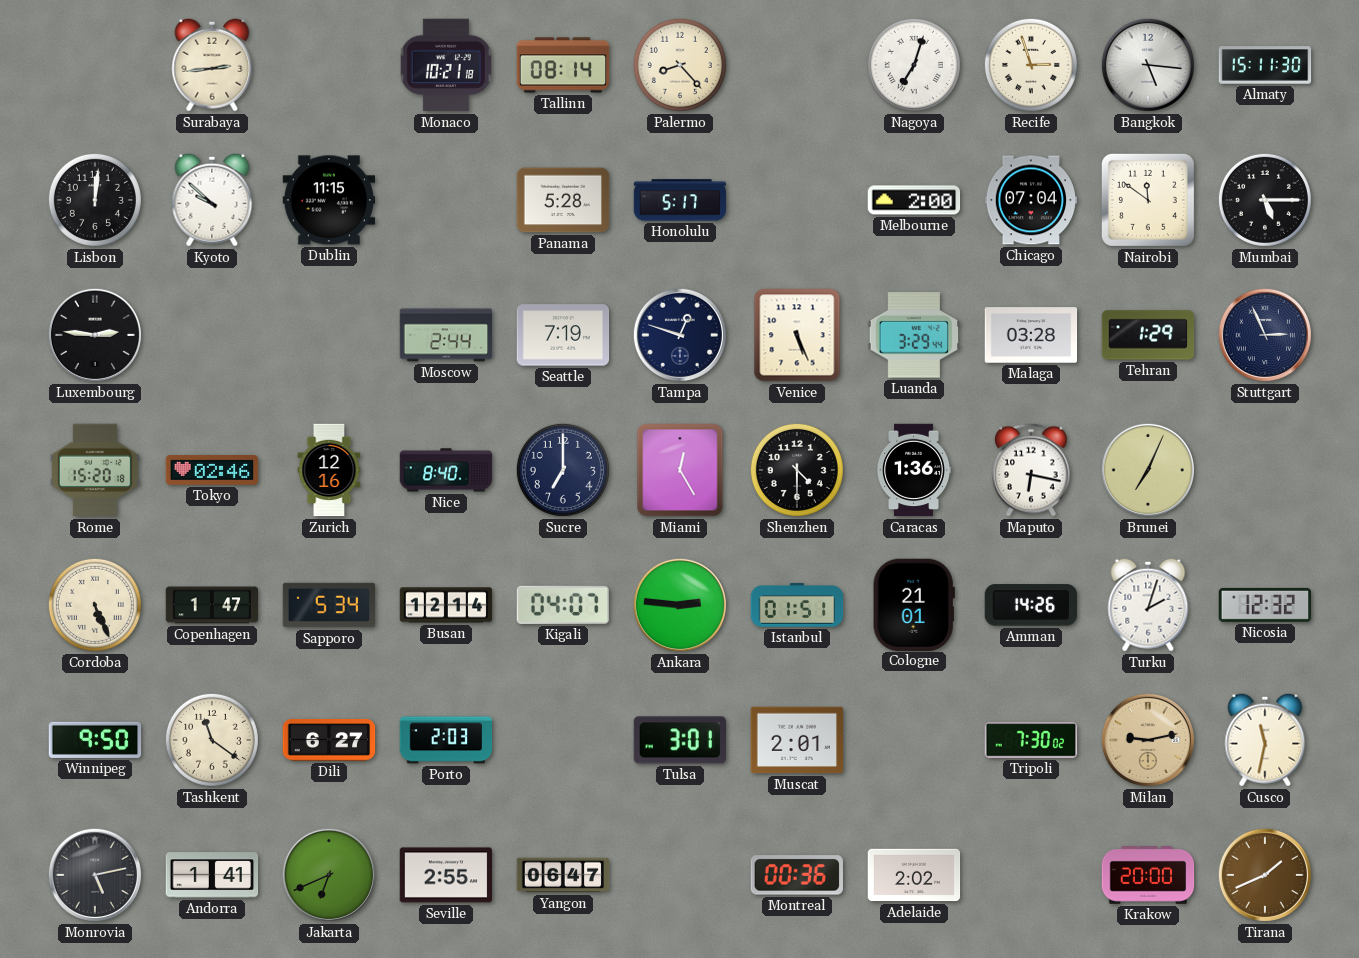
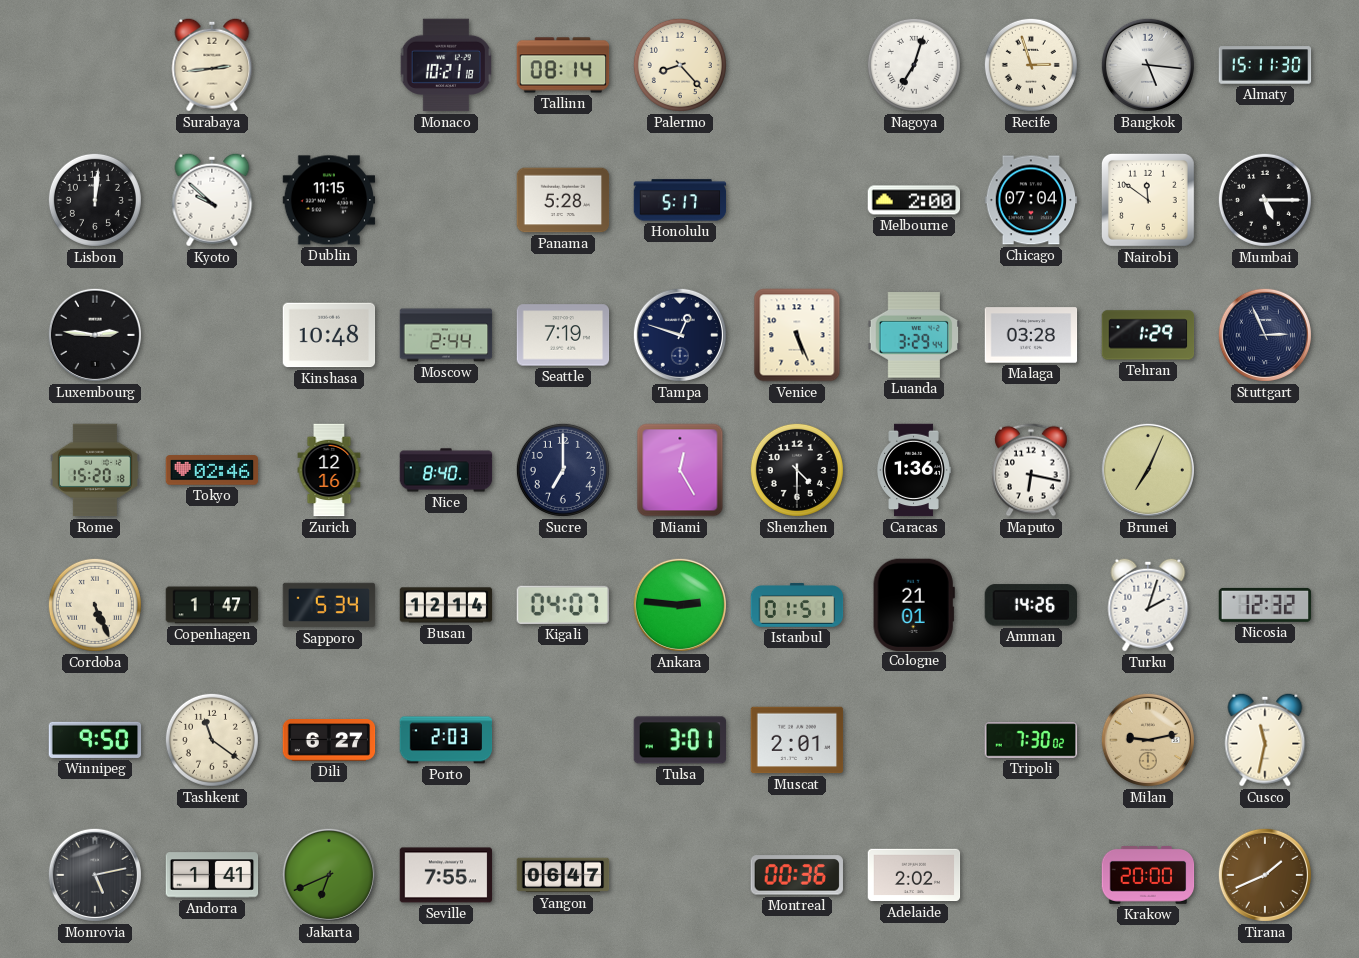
Kinshasa: none -> 10:48 (329, 335)
Seville: 2:55 -> 7:55 (446, 875)
